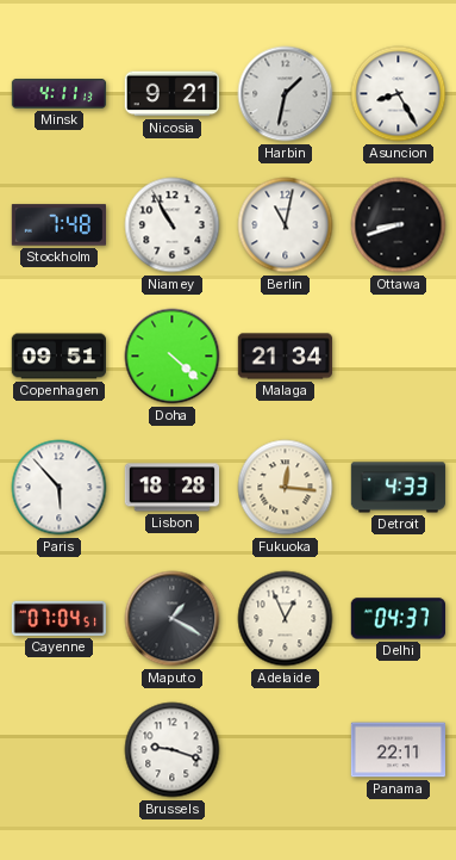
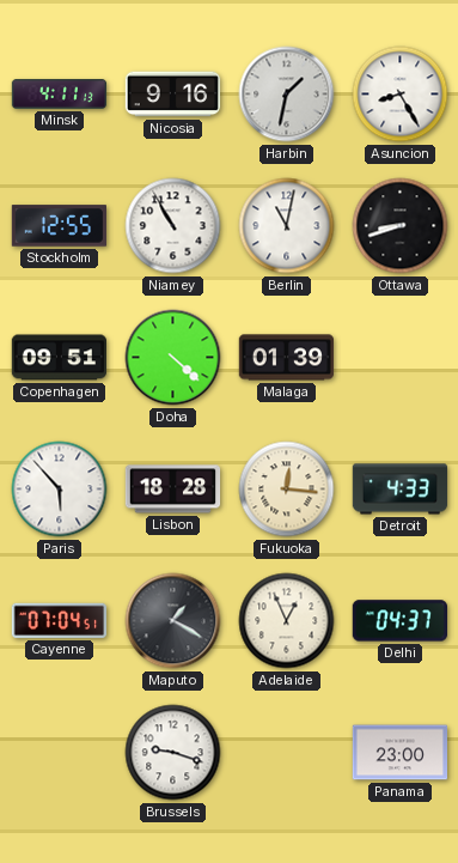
Nicosia: 9:21 -> 9:16 (173, 95)
Stockholm: 7:48 -> 12:55 (59, 226)
Malaga: 21:34 -> 01:39 (286, 358)
Panama: 22:11 -> 23:00 (399, 753)
